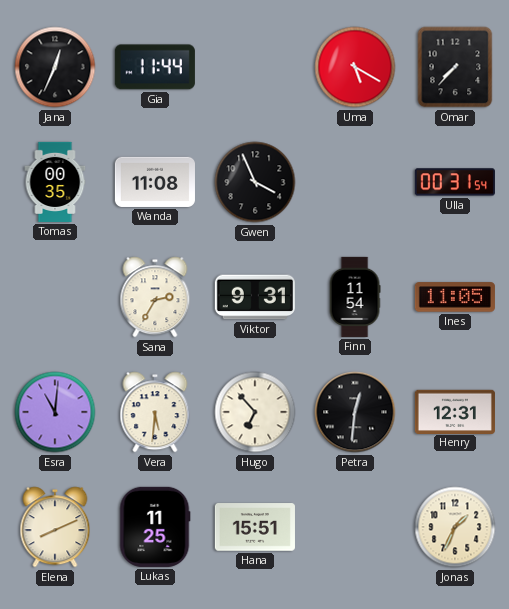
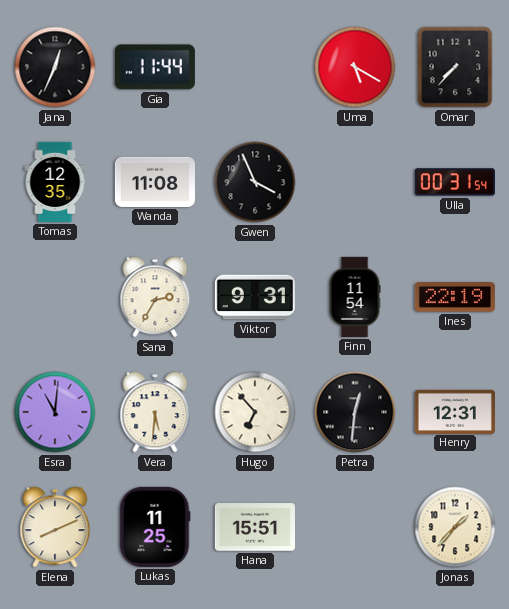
Tomas: 00:35 -> 12:35 (55, 182)
Ines: 11:05 -> 22:19 (455, 297)
Jonas: 1:34 -> 1:37 (455, 527)
